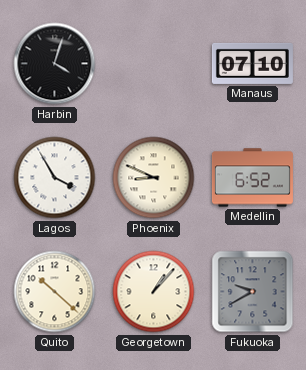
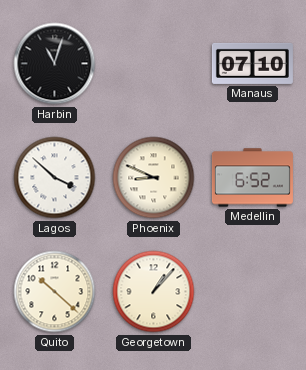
Harbin: 4:03 -> 11:03 (55, 64)
Lagos: 3:55 -> 3:52 (55, 178)
Fukuoka: 9:40 -> none (253, 292)
